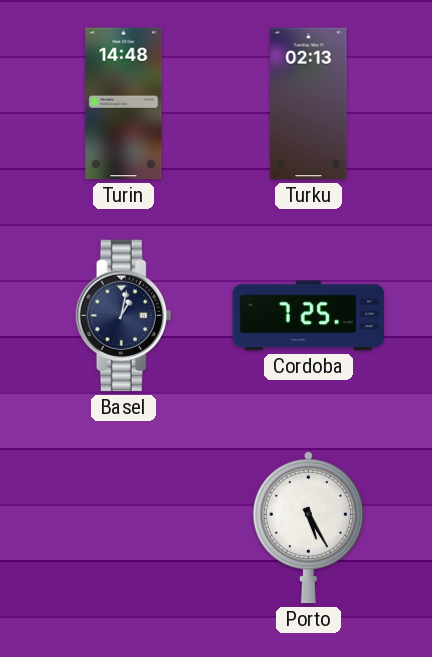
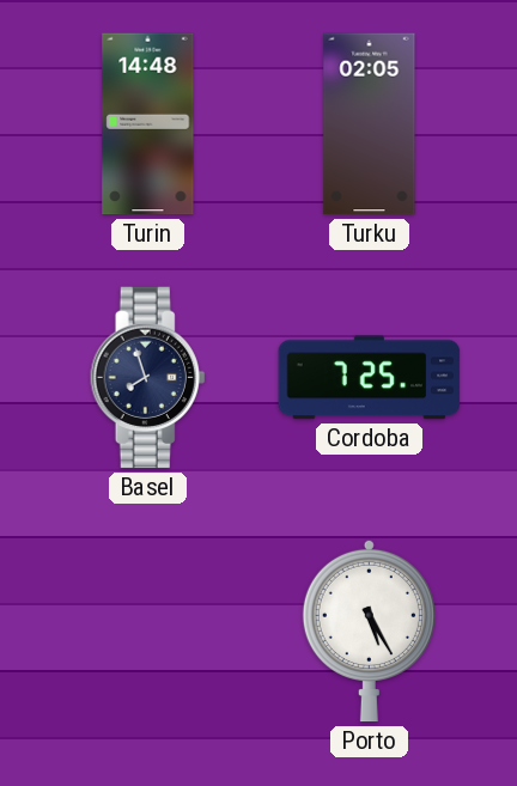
Turku: 02:13 -> 02:05 (370, 124)
Basel: 1:02 -> 7:57 (148, 378)
